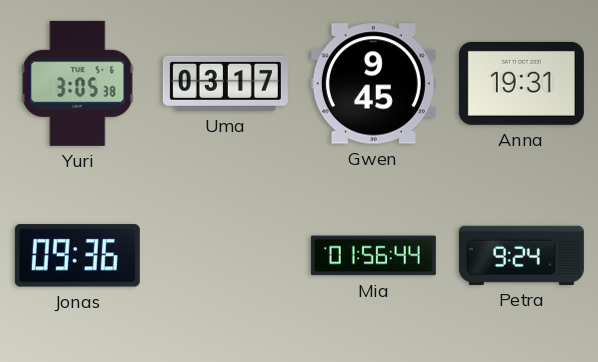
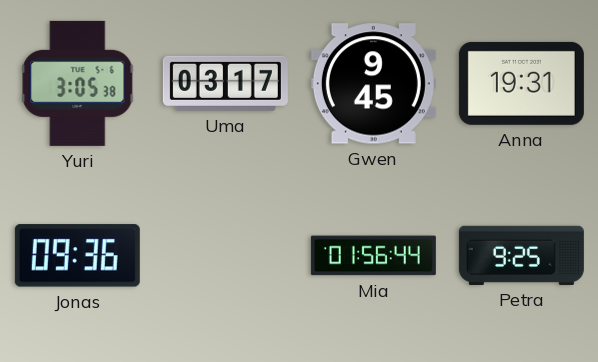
Petra: 9:24 -> 9:25 (521, 255)
